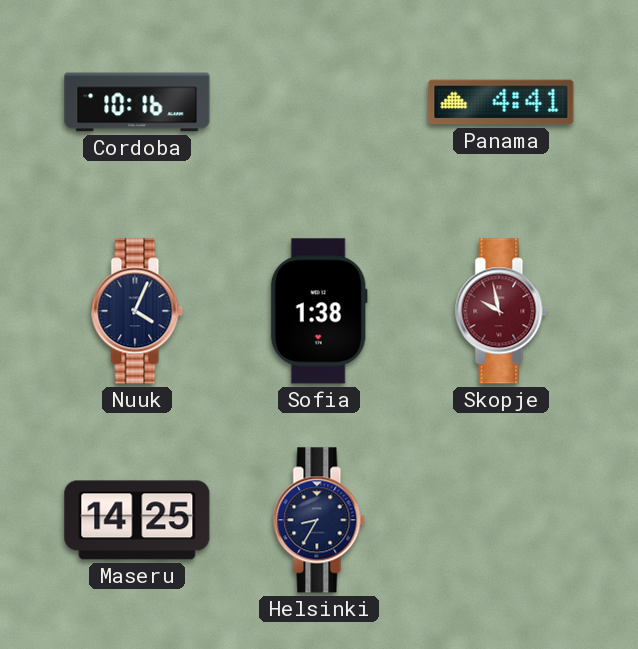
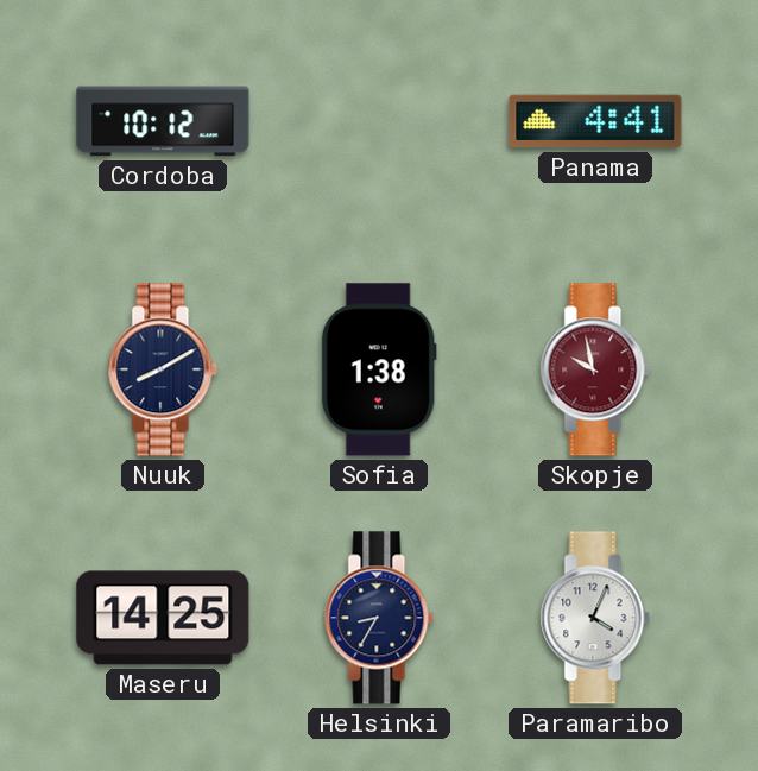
Cordoba: 10:16 -> 10:12 (163, 121)
Nuuk: 4:04 -> 8:10 (163, 369)
Paramaribo: none -> 4:04 (595, 618)
